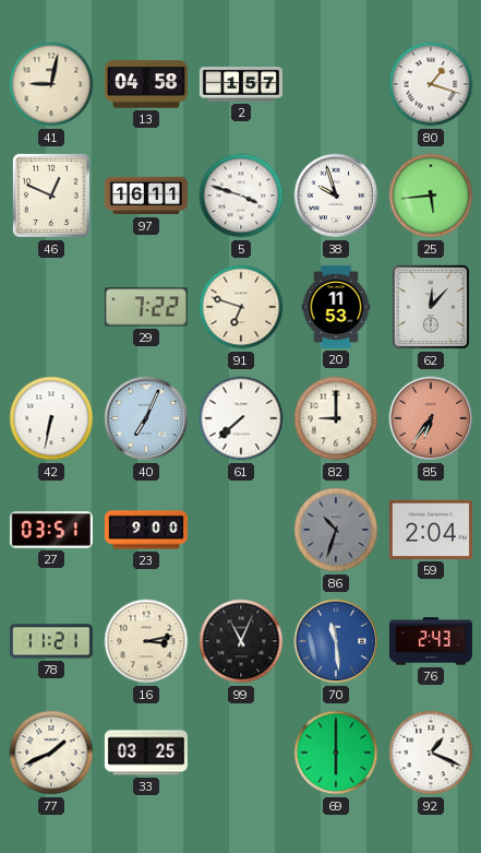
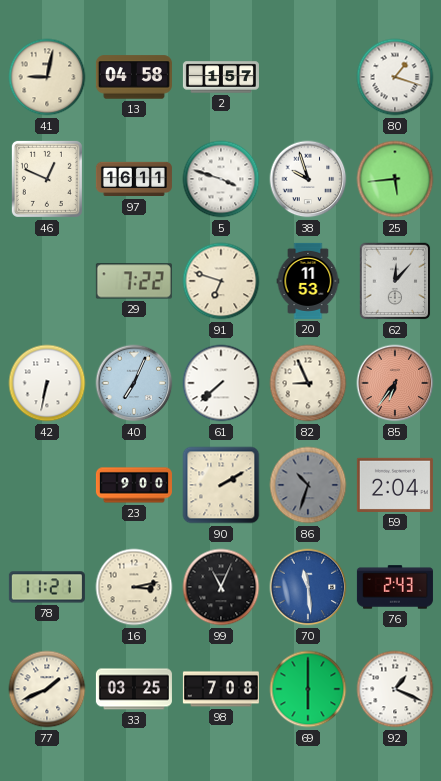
82: 9:00 -> 8:56 (308, 383)
27: 03:51 -> none (51, 530)
90: none -> 2:10 (221, 485)
98: none -> 7:08 (221, 689)
